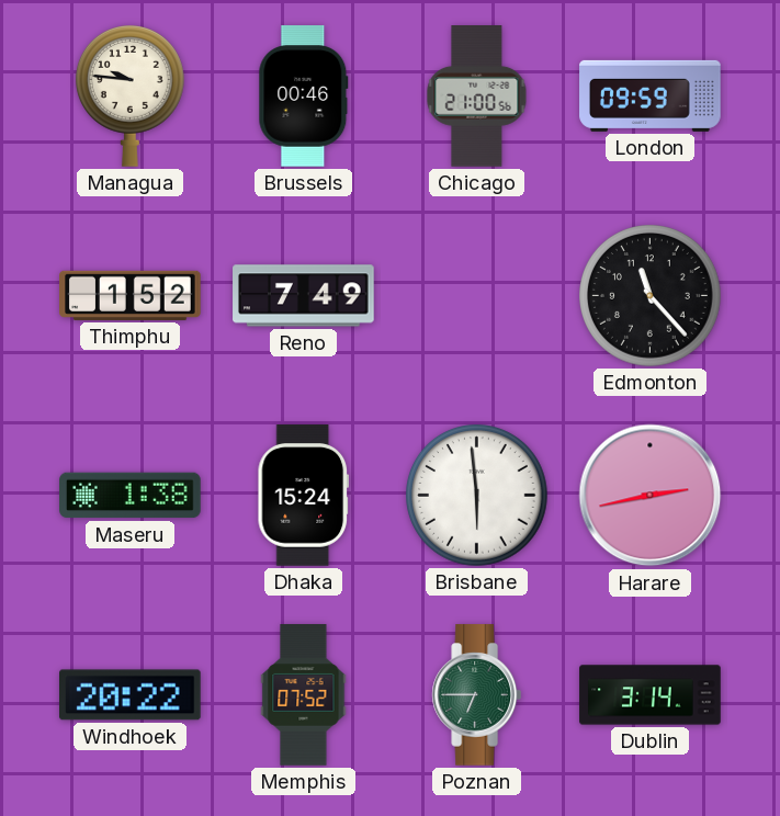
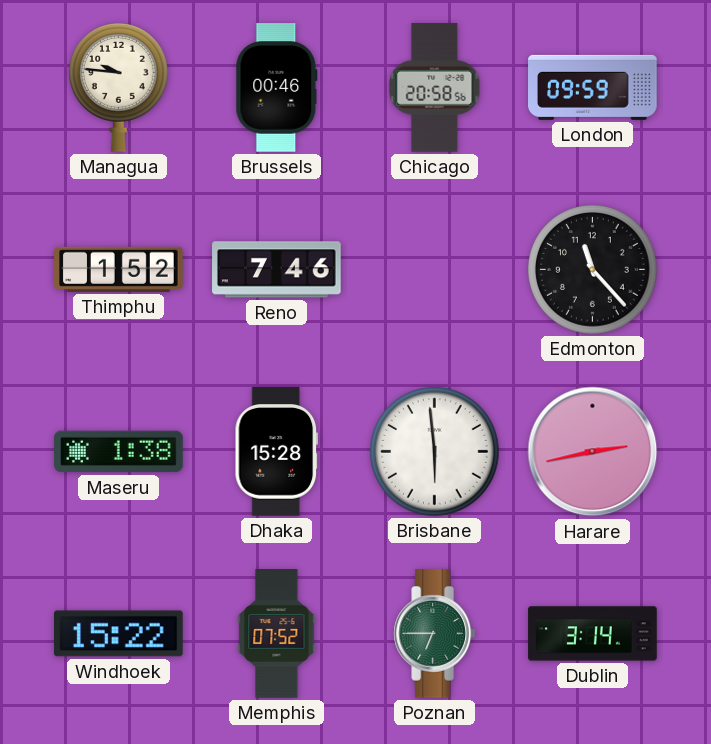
Chicago: 21:00 -> 20:58 (435, 88)
Reno: 7:49 -> 7:46 (277, 270)
Dhaka: 15:24 -> 15:28 (277, 452)
Windhoek: 20:22 -> 15:22 (119, 634)
